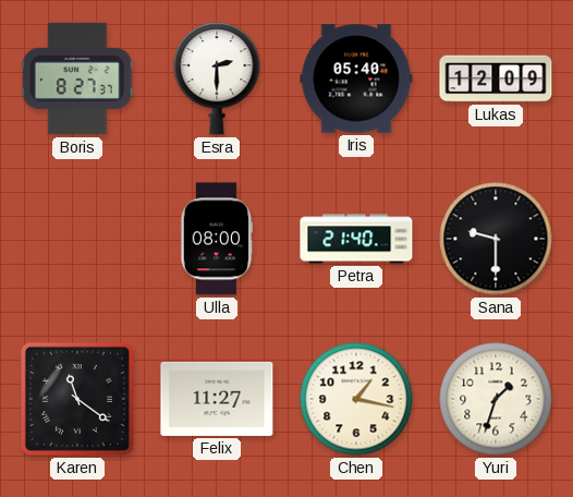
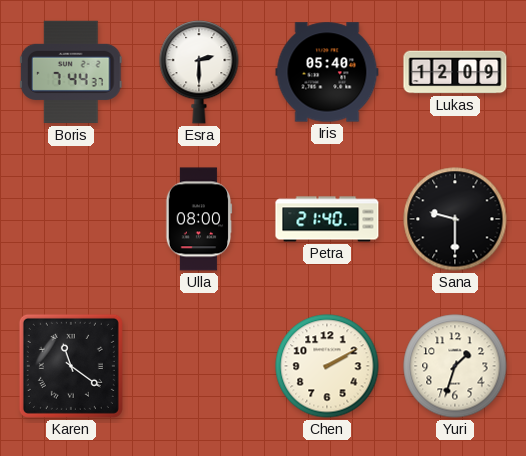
Boris: 8:27 -> 7:44 (71, 72)
Felix: 11:27 -> none (217, 399)
Chen: 1:17 -> 2:10 (327, 366)
